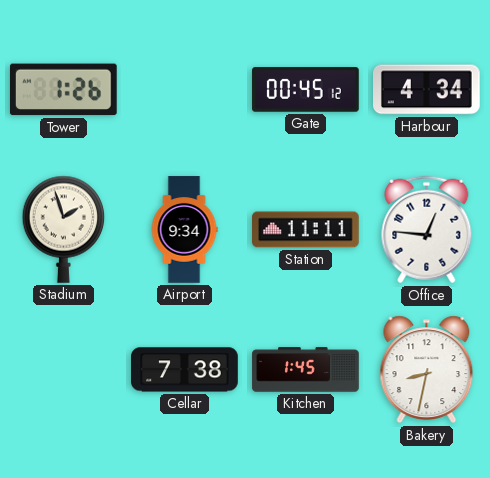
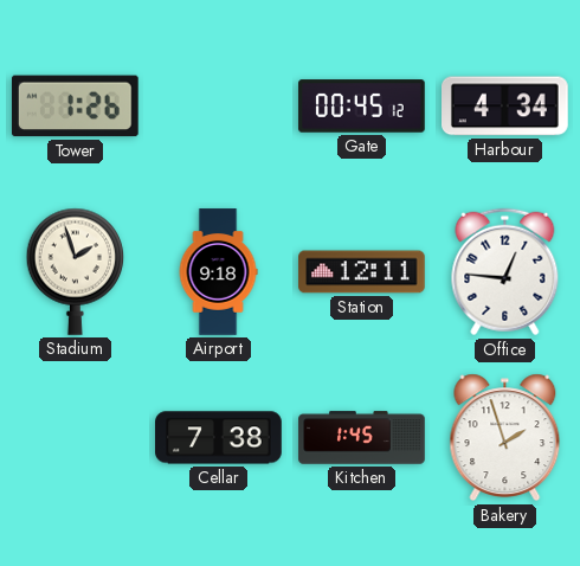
Airport: 9:34 -> 9:18 (218, 272)
Station: 11:11 -> 12:11 (362, 272)
Bakery: 8:32 -> 1:57 (505, 438)
